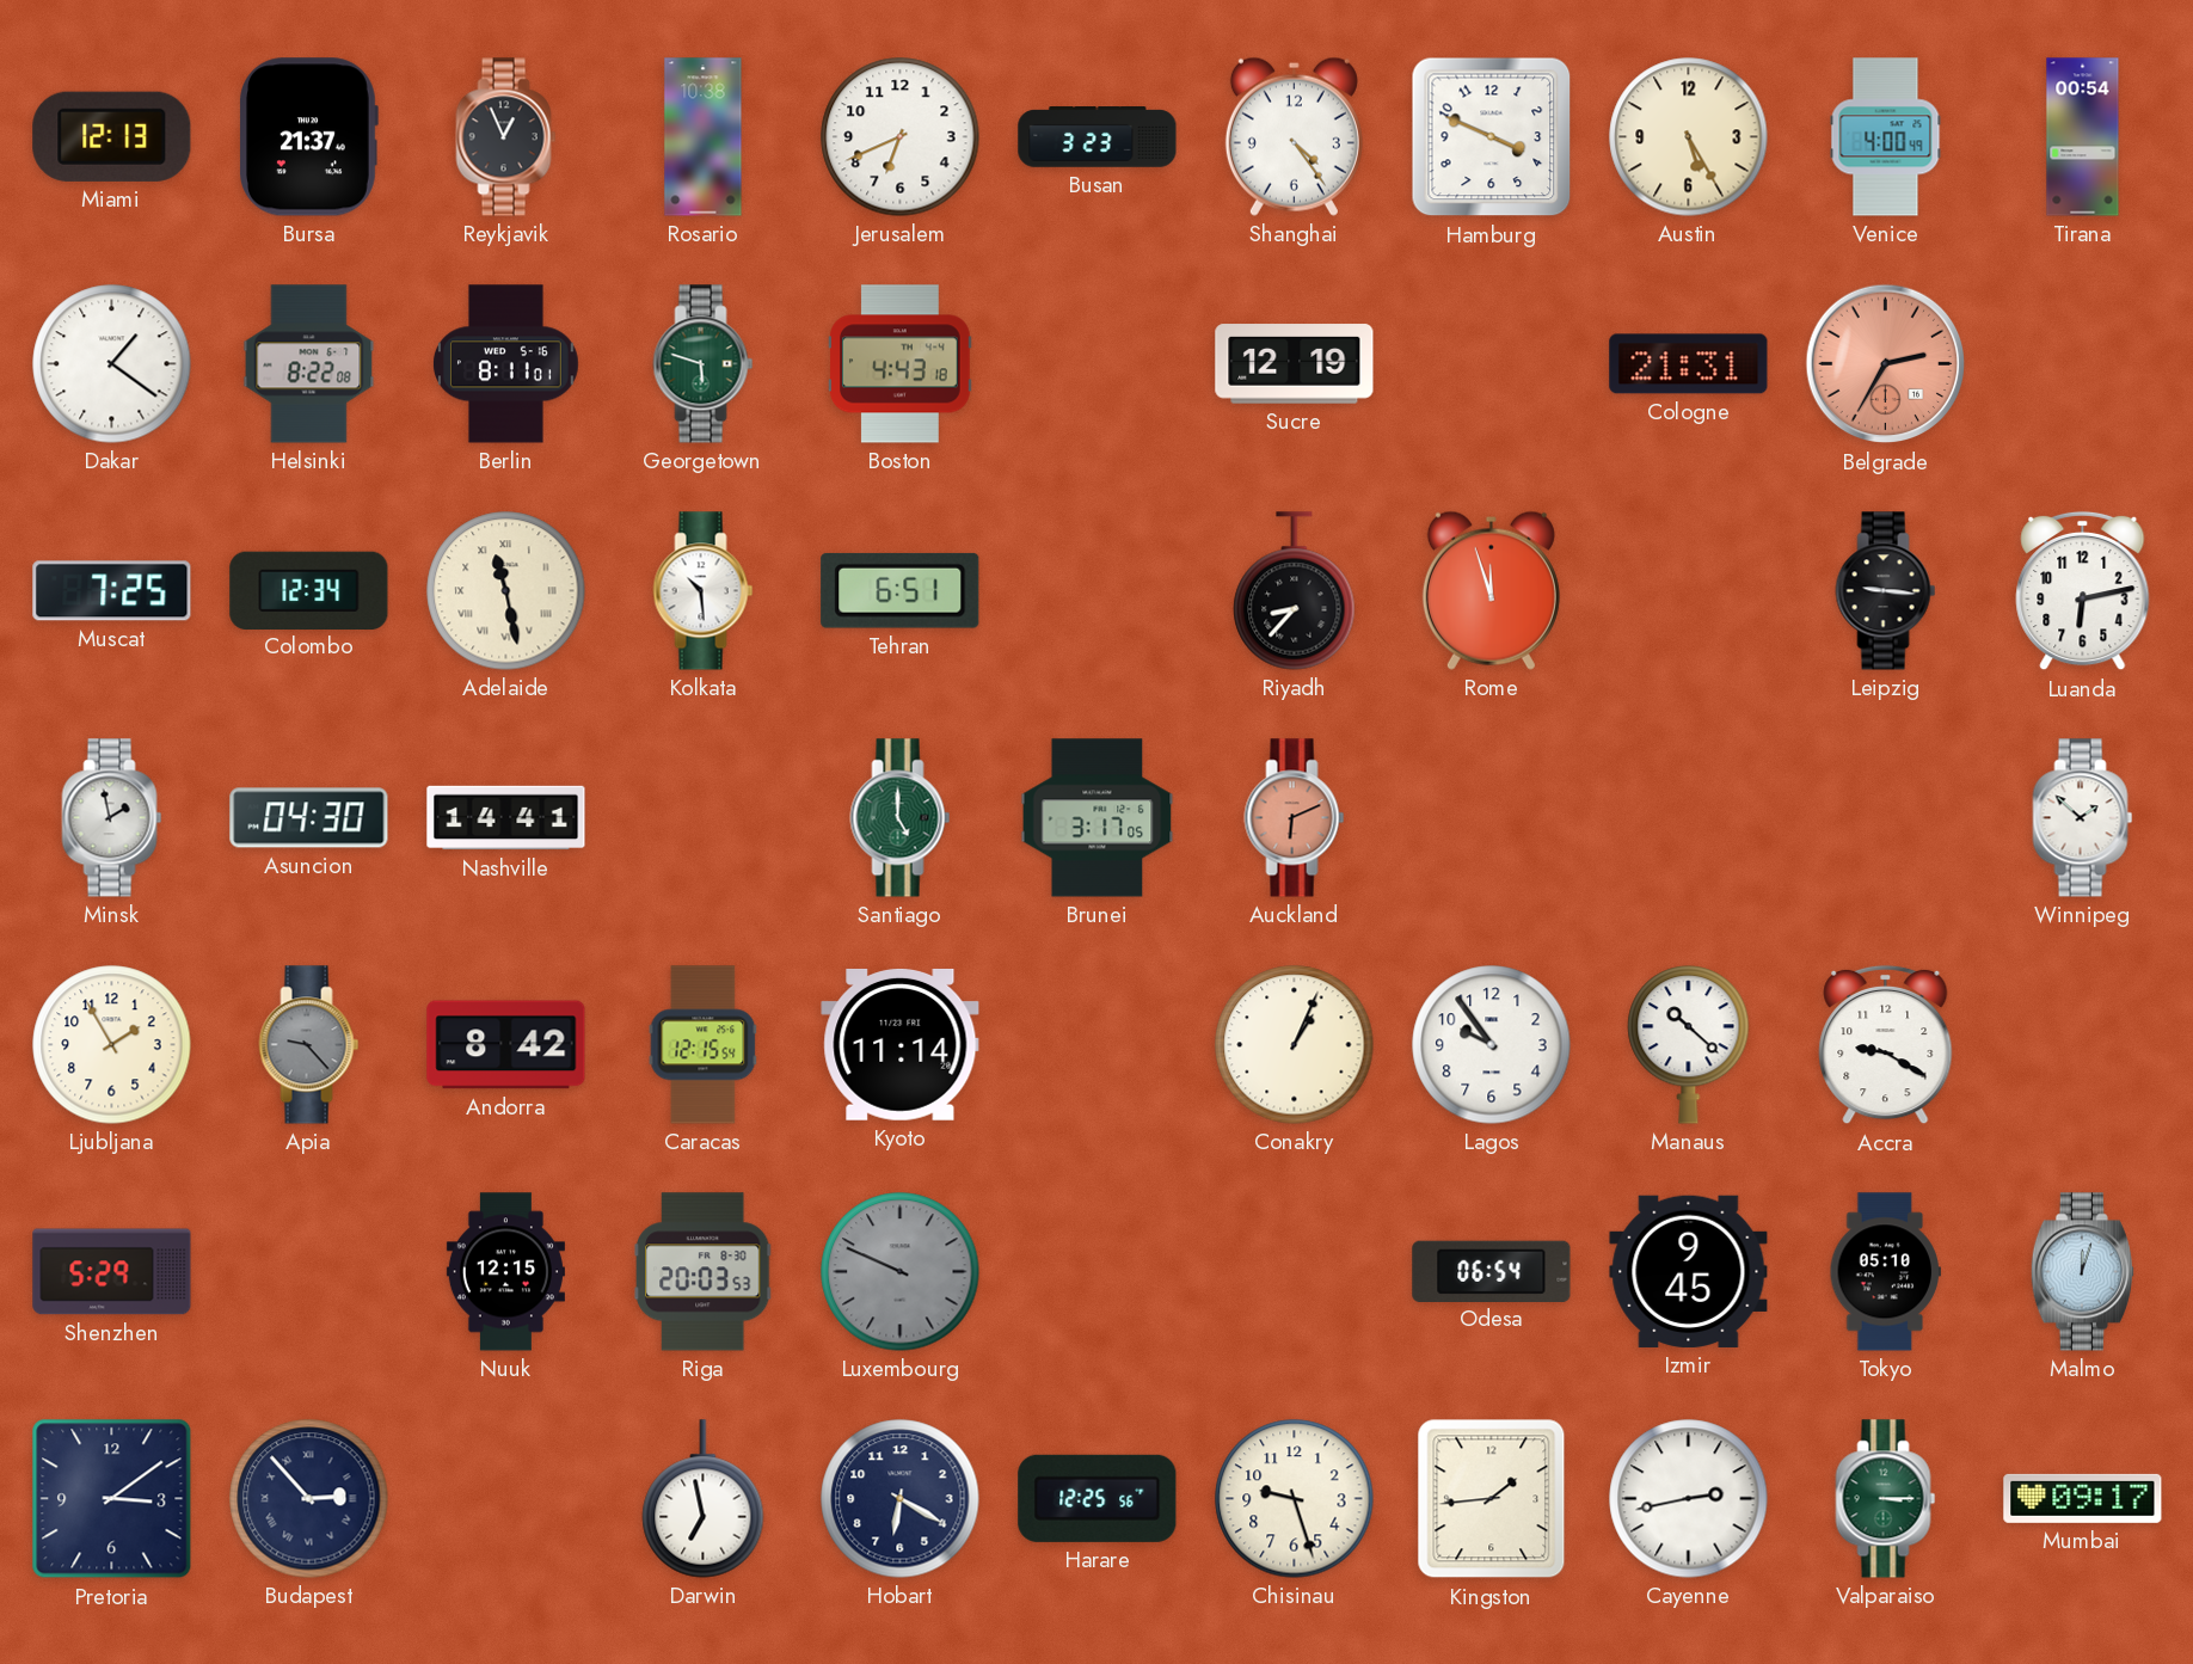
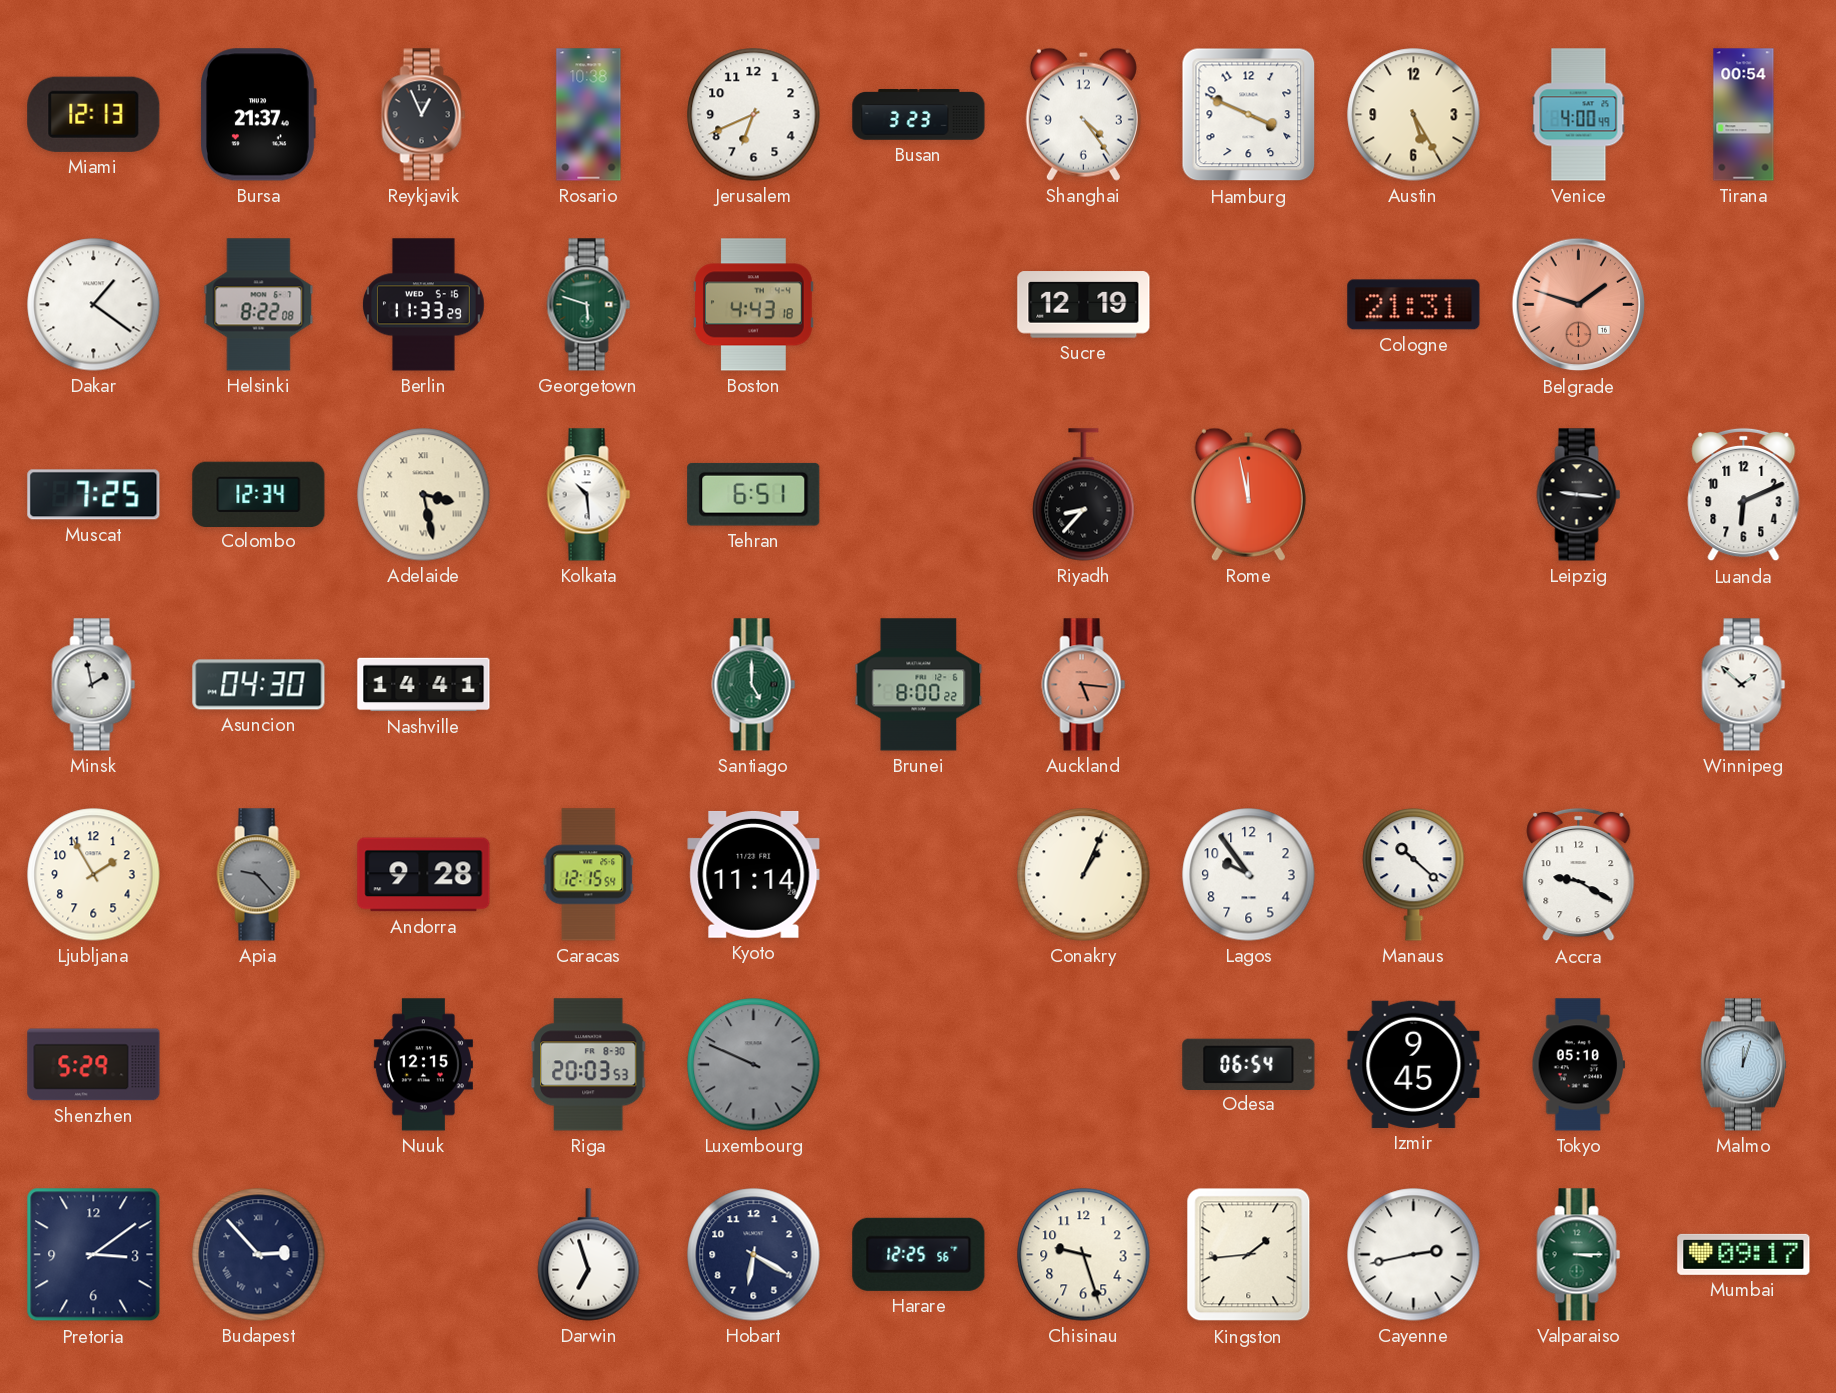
Berlin: 8:11 -> 11:33 (424, 305)
Belgrade: 2:35 -> 1:48 (1579, 305)
Adelaide: 11:28 -> 3:28 (424, 495)
Rome: 11:57 -> 11:58 (1248, 494)
Luanda: 6:13 -> 6:11 (1744, 495)
Brunei: 3:17 -> 8:00 (919, 685)
Auckland: 6:11 -> 5:16 (1084, 685)
Andorra: 8:42 -> 9:28 (424, 875)
Darwin: 6:58 -> 6:57 (589, 1255)
